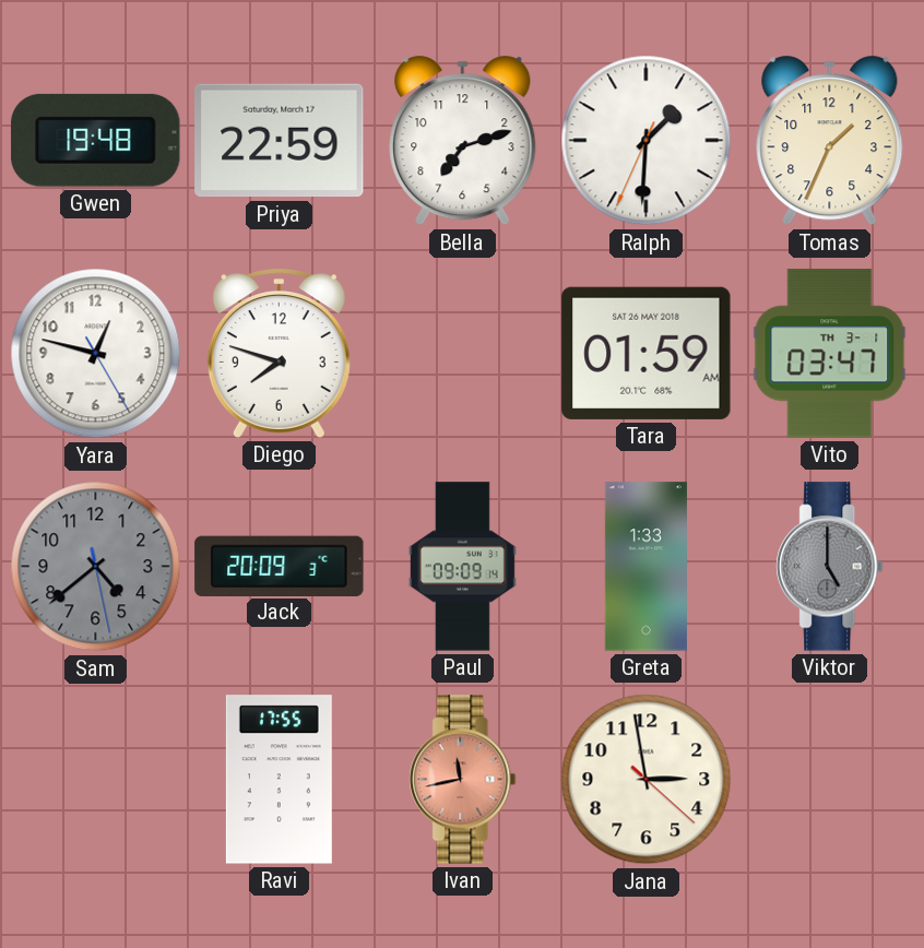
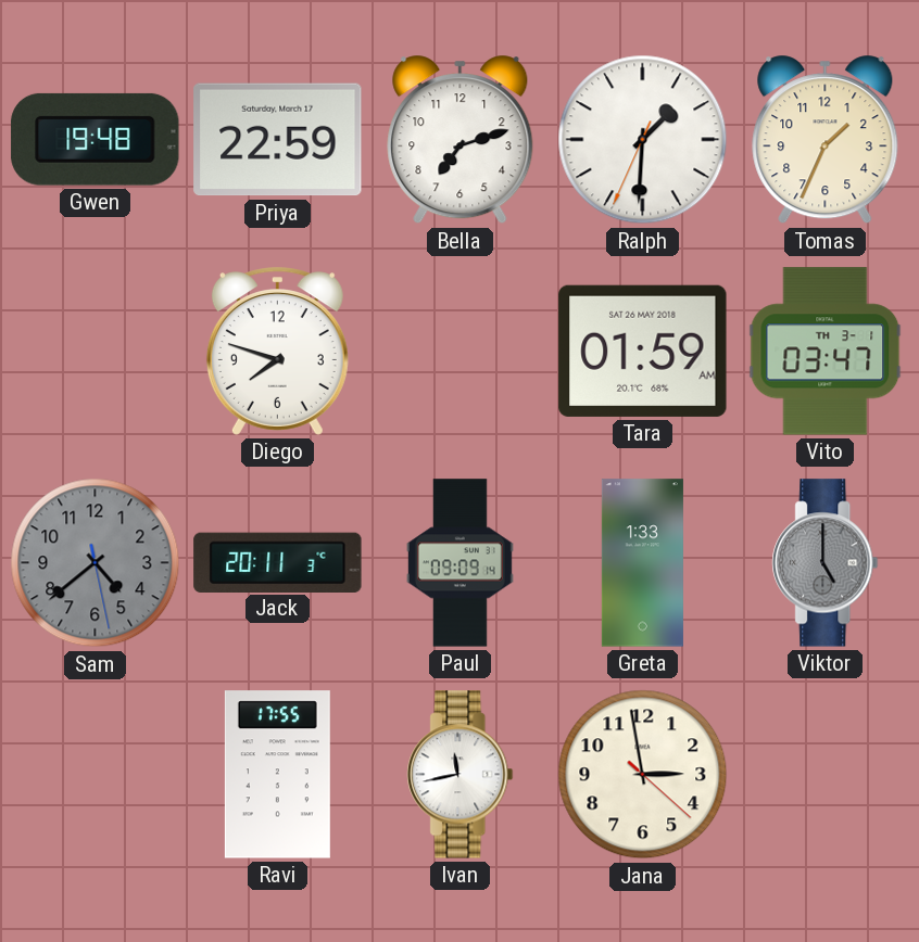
Yara: 12:47 -> none (96, 354)
Jack: 20:09 -> 20:11 (278, 562)
Ivan dial: salmon -> white (461, 775)
